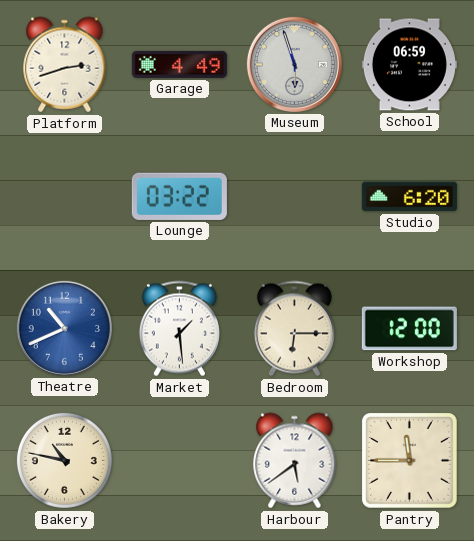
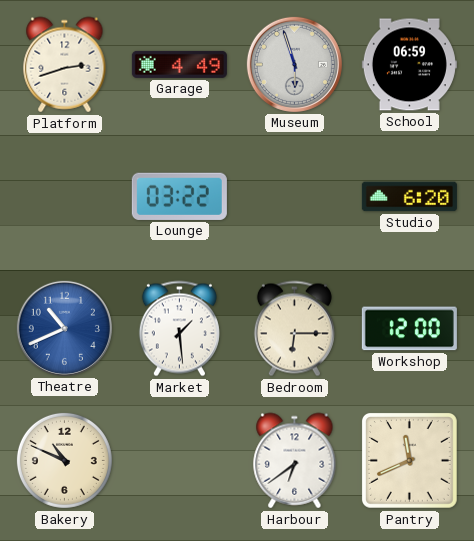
Bakery: 10:47 -> 10:49 (64, 460)
Harbour: 5:39 -> 6:39 (295, 461)
Pantry: 11:45 -> 11:41 (409, 460)
